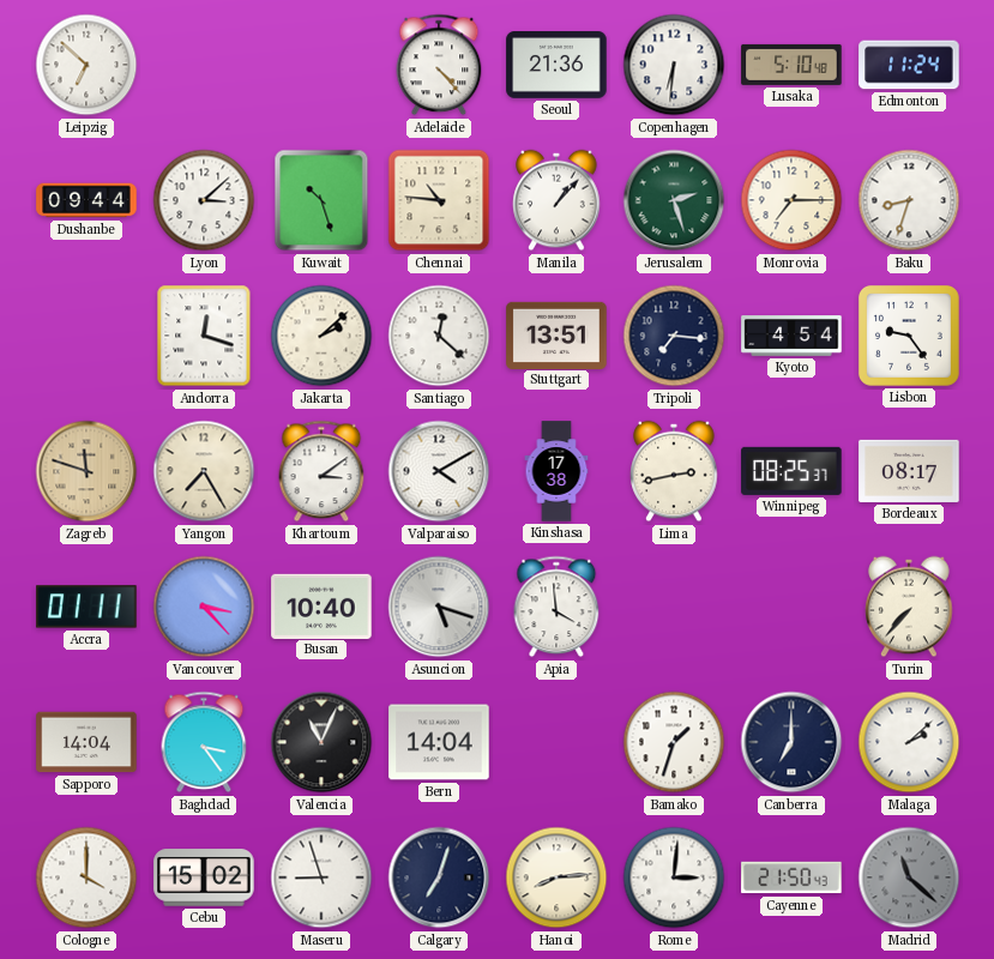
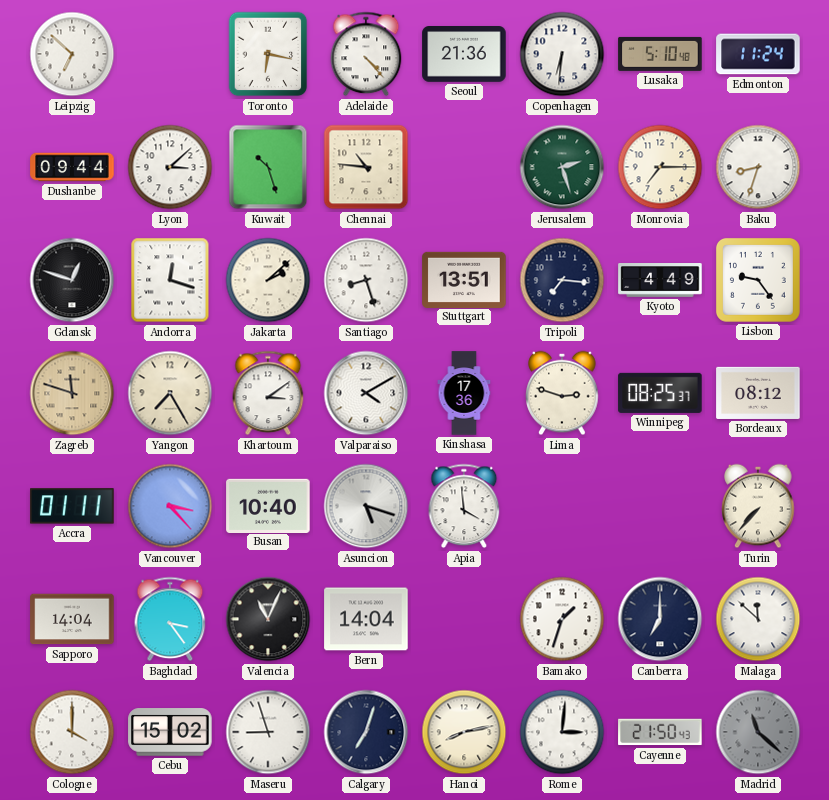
Toronto: none -> 6:17 (268, 54)
Manila: 1:07 -> none (556, 200)
Gdansk: none -> 12:48 (72, 280)
Santiago: 12:22 -> 8:27 (366, 280)
Kyoto: 4:54 -> 4:49 (660, 281)
Kinshasa: 17:38 -> 17:36 (464, 393)
Lima: 2:43 -> 2:48 (562, 393)
Bordeaux: 08:17 -> 08:12 (758, 393)
Malaga: 2:08 -> 11:52 (758, 619)
Hanoi: 8:14 -> 8:13 (464, 732)
